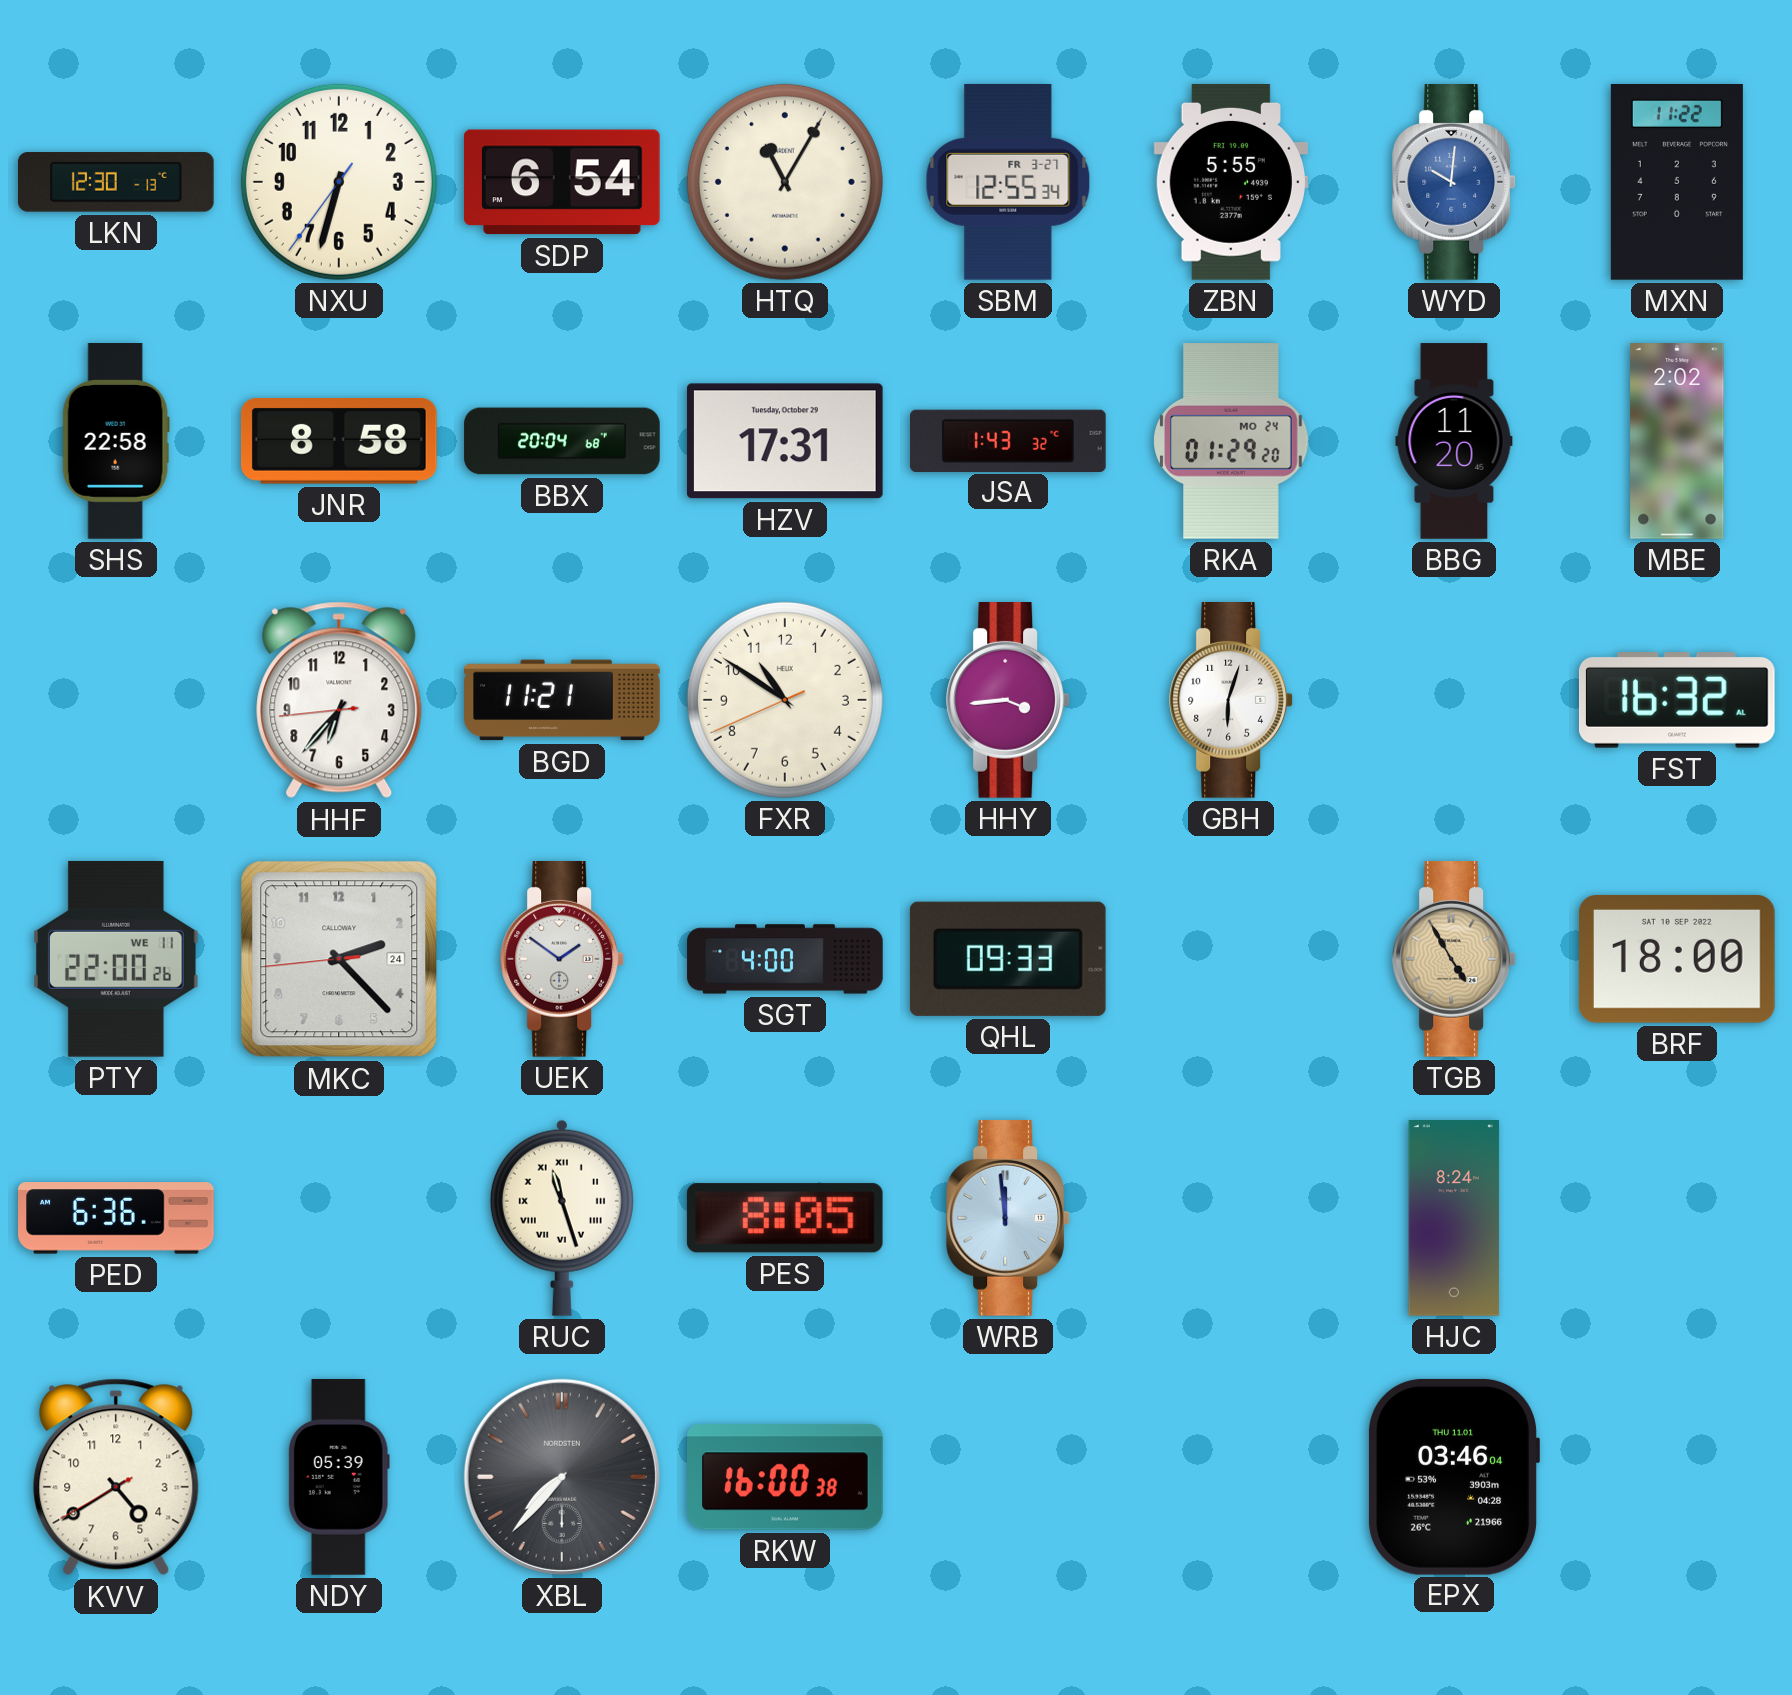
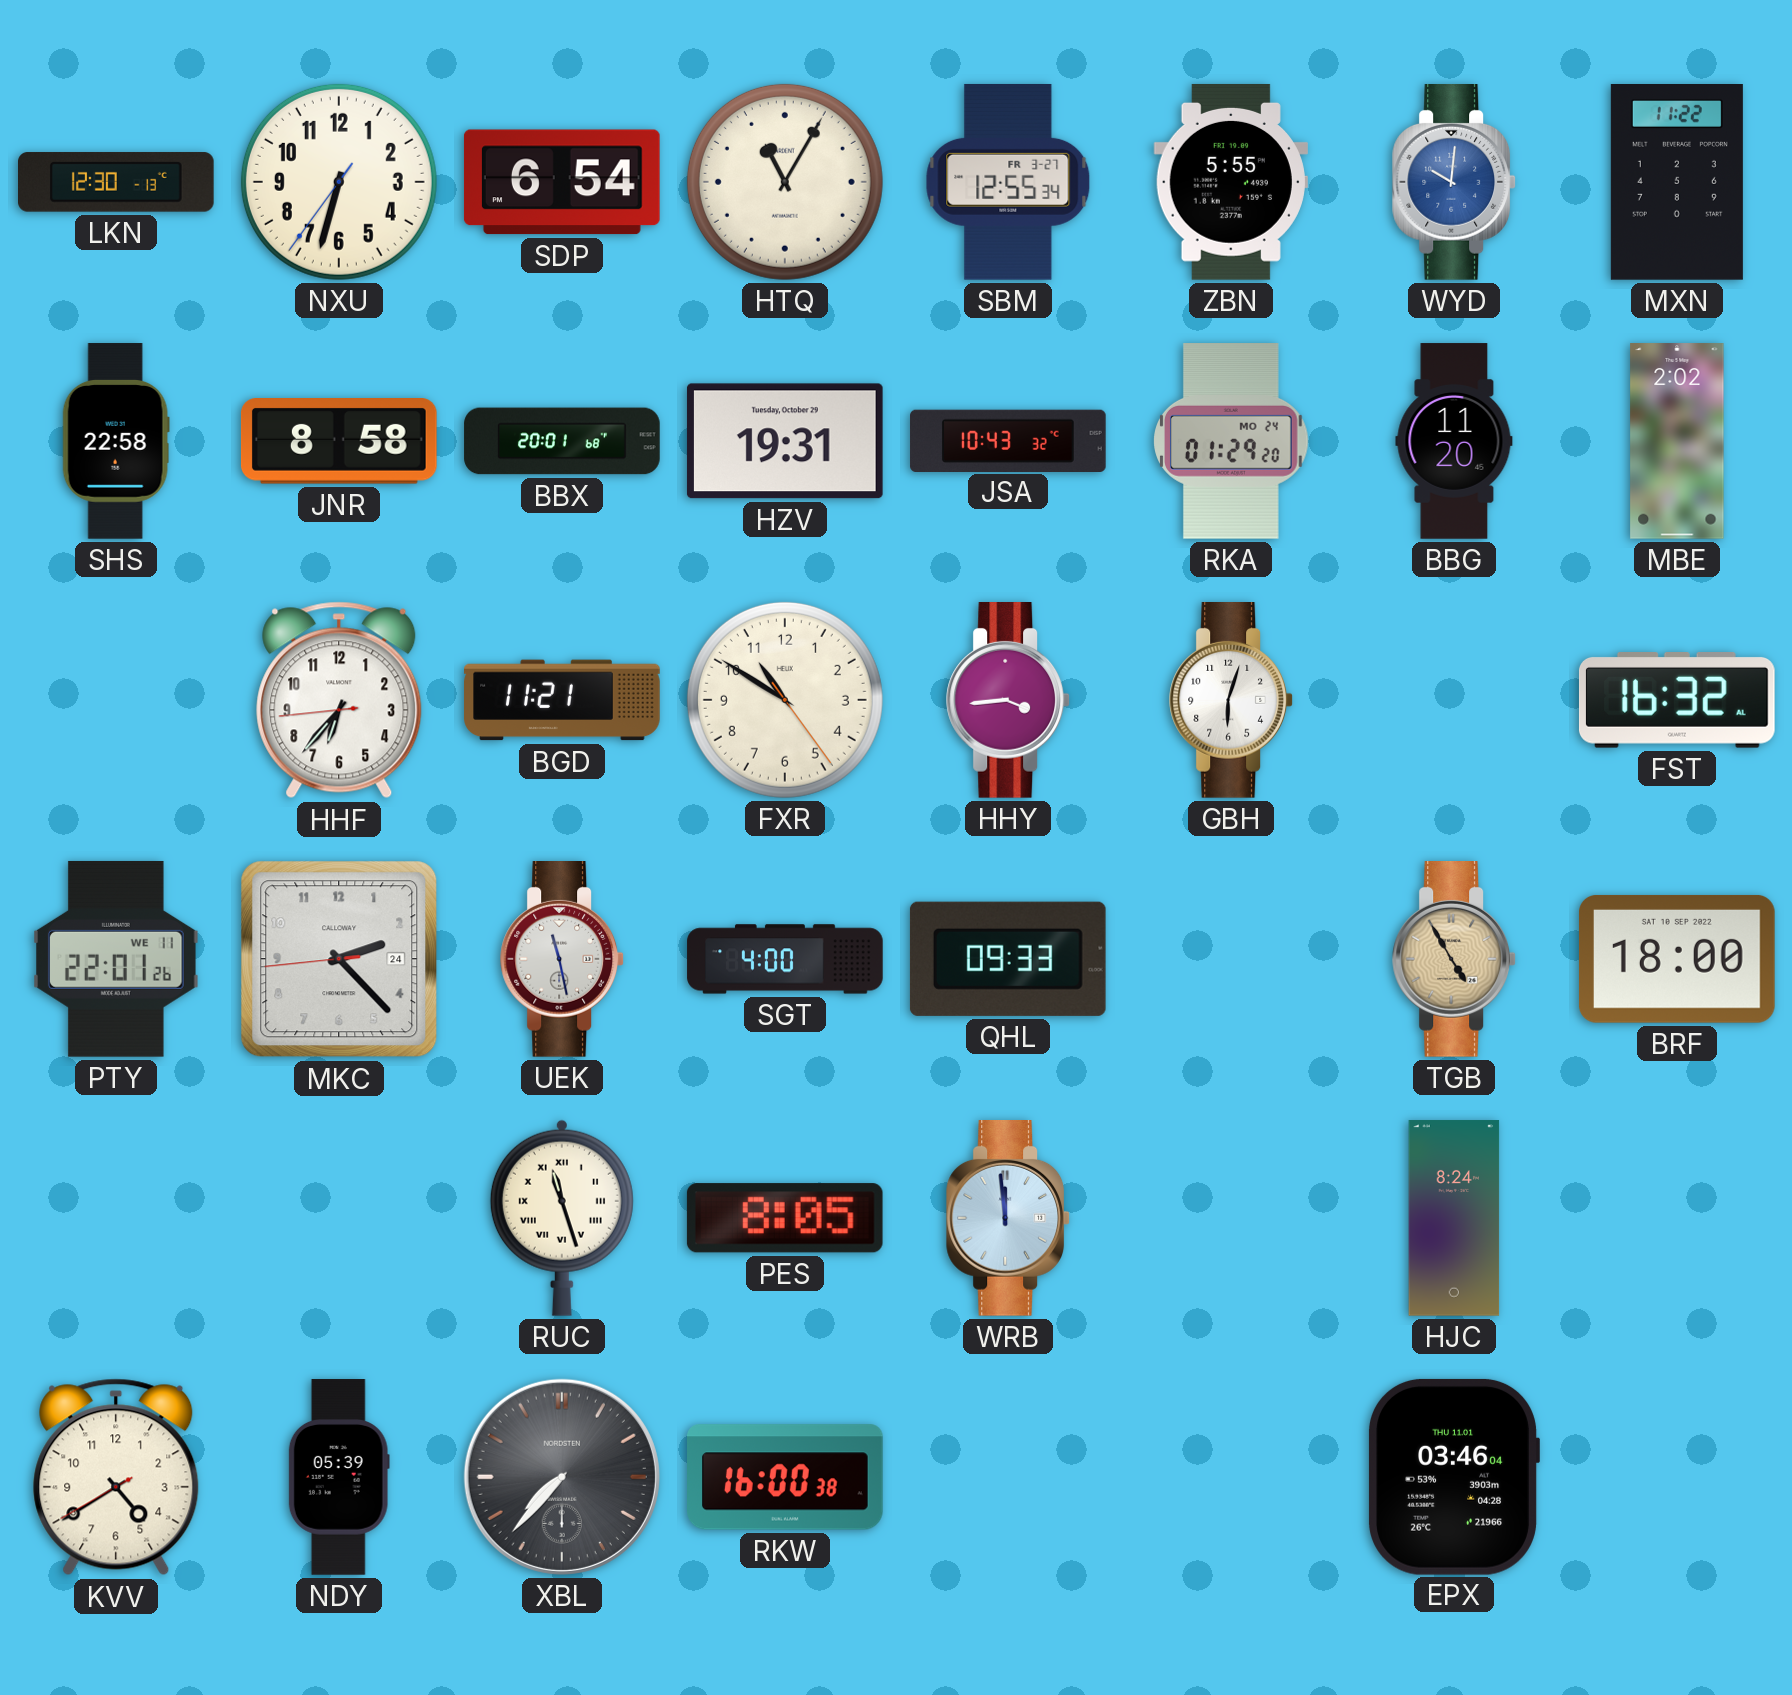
BBX: 20:04 -> 20:01 (562, 441)
HZV: 17:31 -> 19:31 (785, 441)
JSA: 1:43 -> 10:43 (1008, 440)
FXR: 10:50:41 -> 10:50:24 (785, 700)
PTY: 22:00 -> 22:01 (116, 959)
UEK: 1:51 -> 11:28 (562, 960)
PED: 6:36 -> none (117, 1218)
